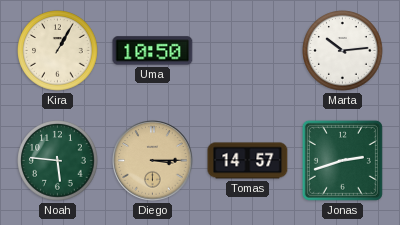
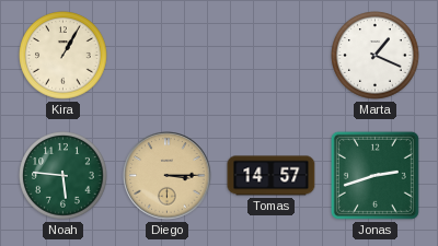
Uma: 10:50 -> none (153, 51)
Marta: 10:14 -> 1:19 (376, 56)
